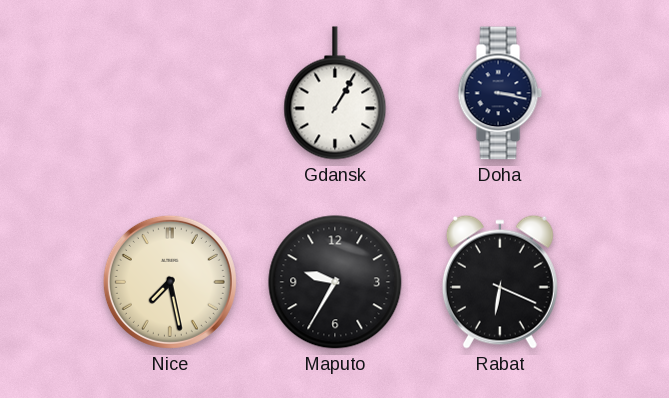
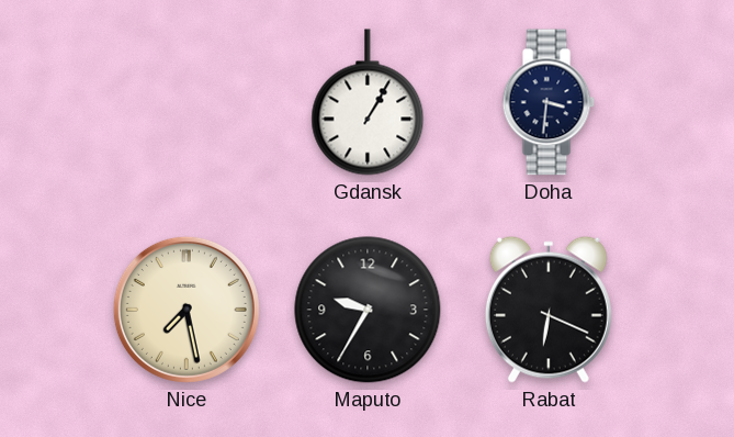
Doha: 3:17 -> 3:31 (549, 102)
